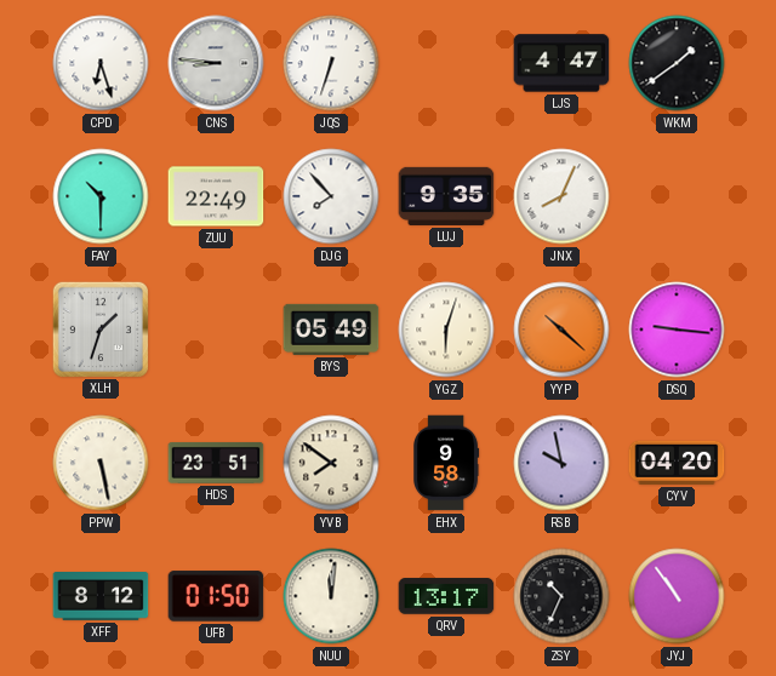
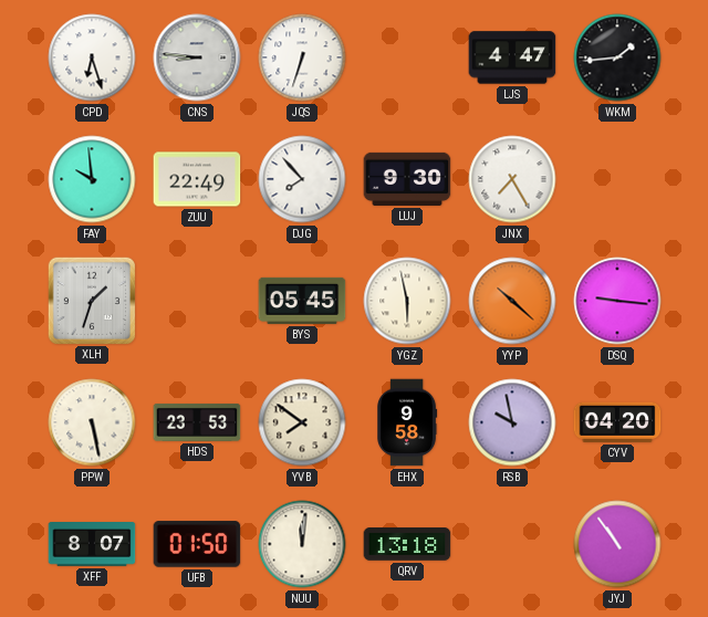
WKM: 1:39 -> 1:44 (617, 57)
FAY: 10:30 -> 9:59 (92, 179)
LUJ: 9:35 -> 9:30 (407, 179)
JNX: 8:04 -> 7:25 (512, 179)
BYS: 05:49 -> 05:45 (302, 301)
YGZ: 6:03 -> 5:58 (407, 301)
HDS: 23:51 -> 23:53 (197, 422)
XFF: 8:12 -> 8:07 (92, 545)
QRV: 13:17 -> 13:18 (407, 544)
ZSY: 10:34 -> none (561, 596)
